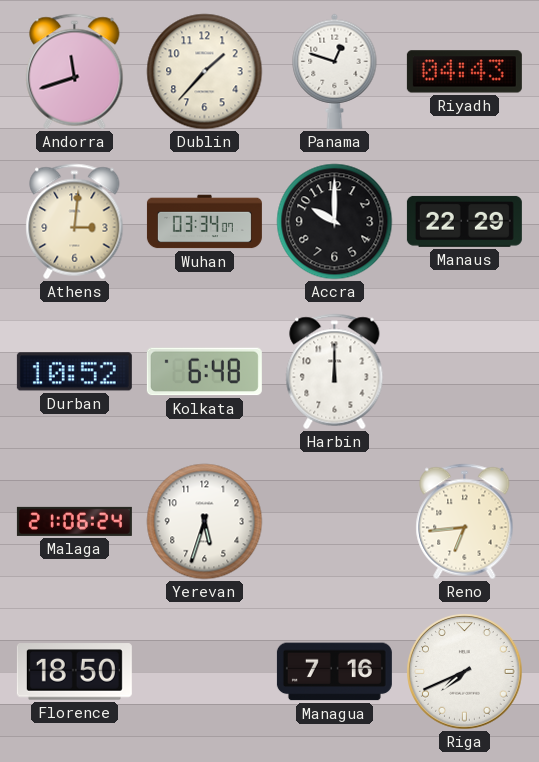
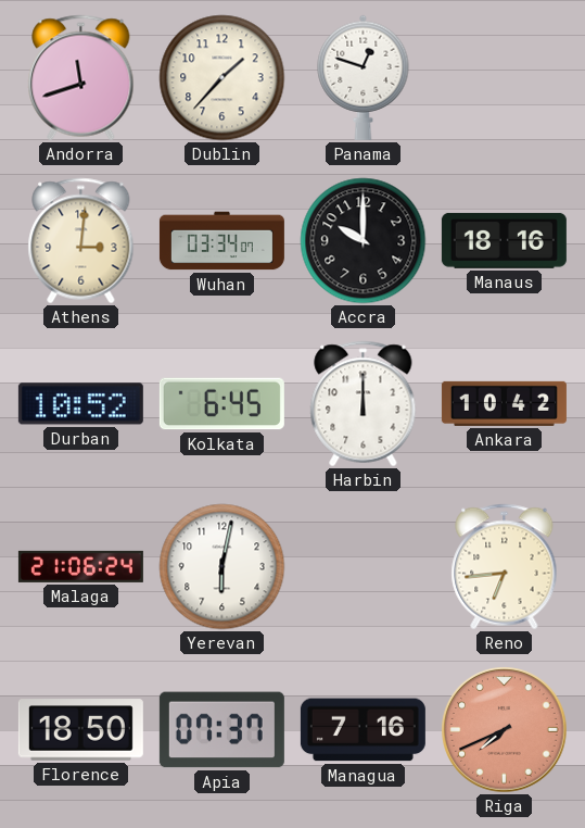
Riyadh: 04:43 -> none (464, 72)
Manaus: 22:29 -> 18:16 (504, 240)
Kolkata: 6:48 -> 6:45 (221, 404)
Ankara: none -> 10:42 (504, 403)
Yerevan: 5:33 -> 6:02 (222, 567)
Apia: none -> 07:37 (221, 730)
Riga dial: white -> salmon (505, 730)
